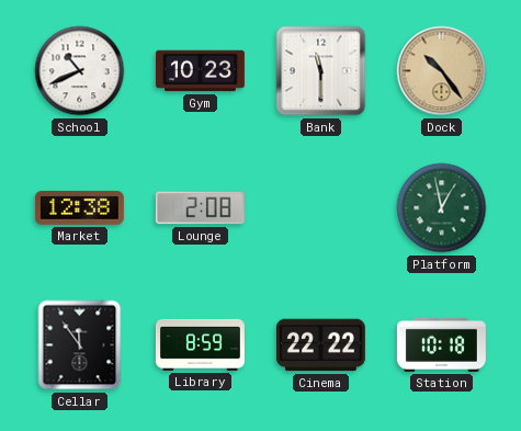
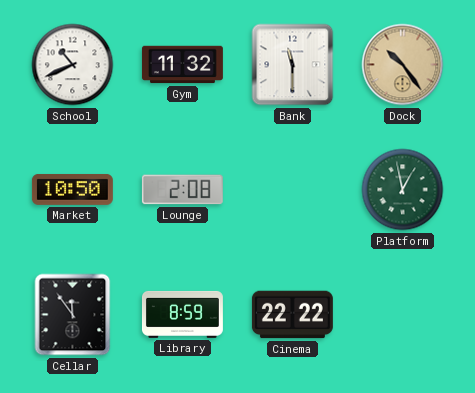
Gym: 10:23 -> 11:32 (182, 65)
Market: 12:38 -> 10:50 (72, 189)
Station: 10:18 -> none (441, 344)
